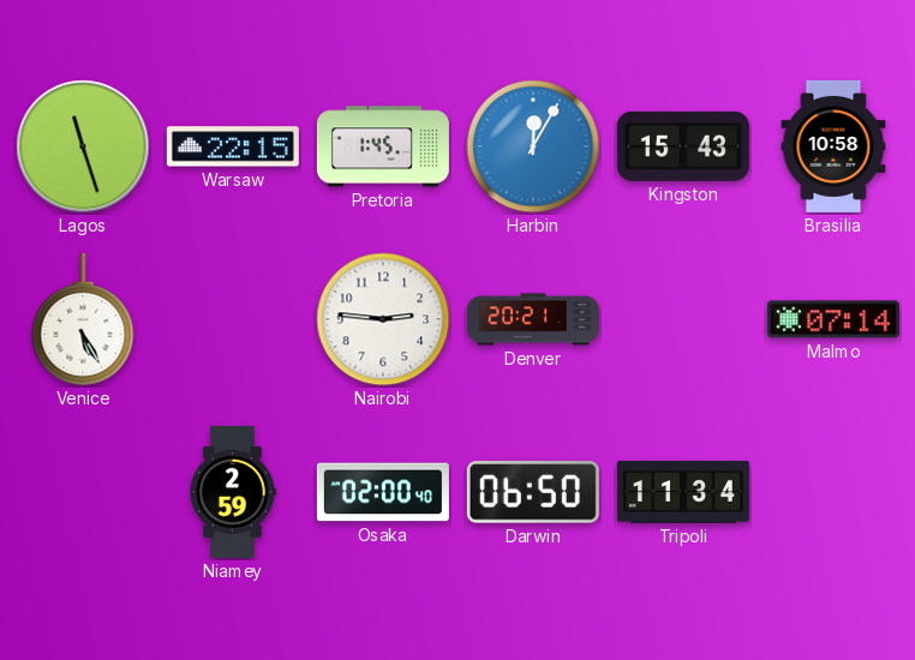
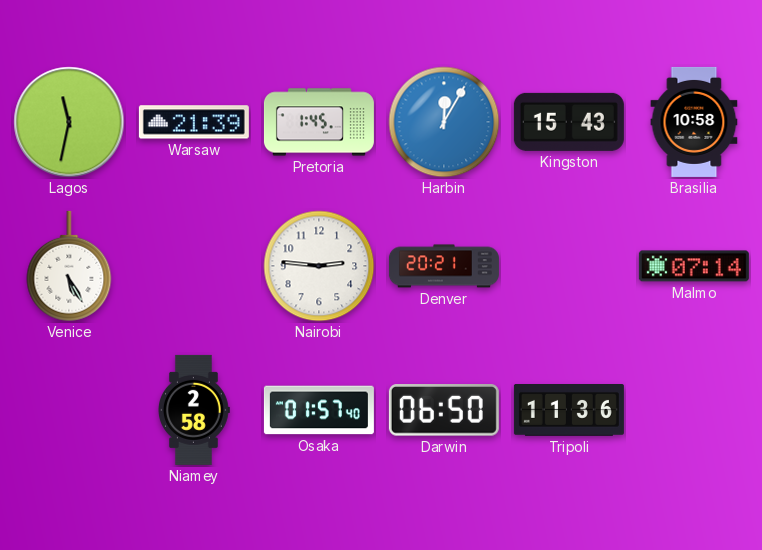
Lagos: 11:27 -> 11:32 (69, 122)
Warsaw: 22:15 -> 21:39 (194, 122)
Niamey: 2:59 -> 2:58 (194, 410)
Osaka: 02:00 -> 01:57 (319, 410)
Tripoli: 11:34 -> 11:36 (569, 411)
